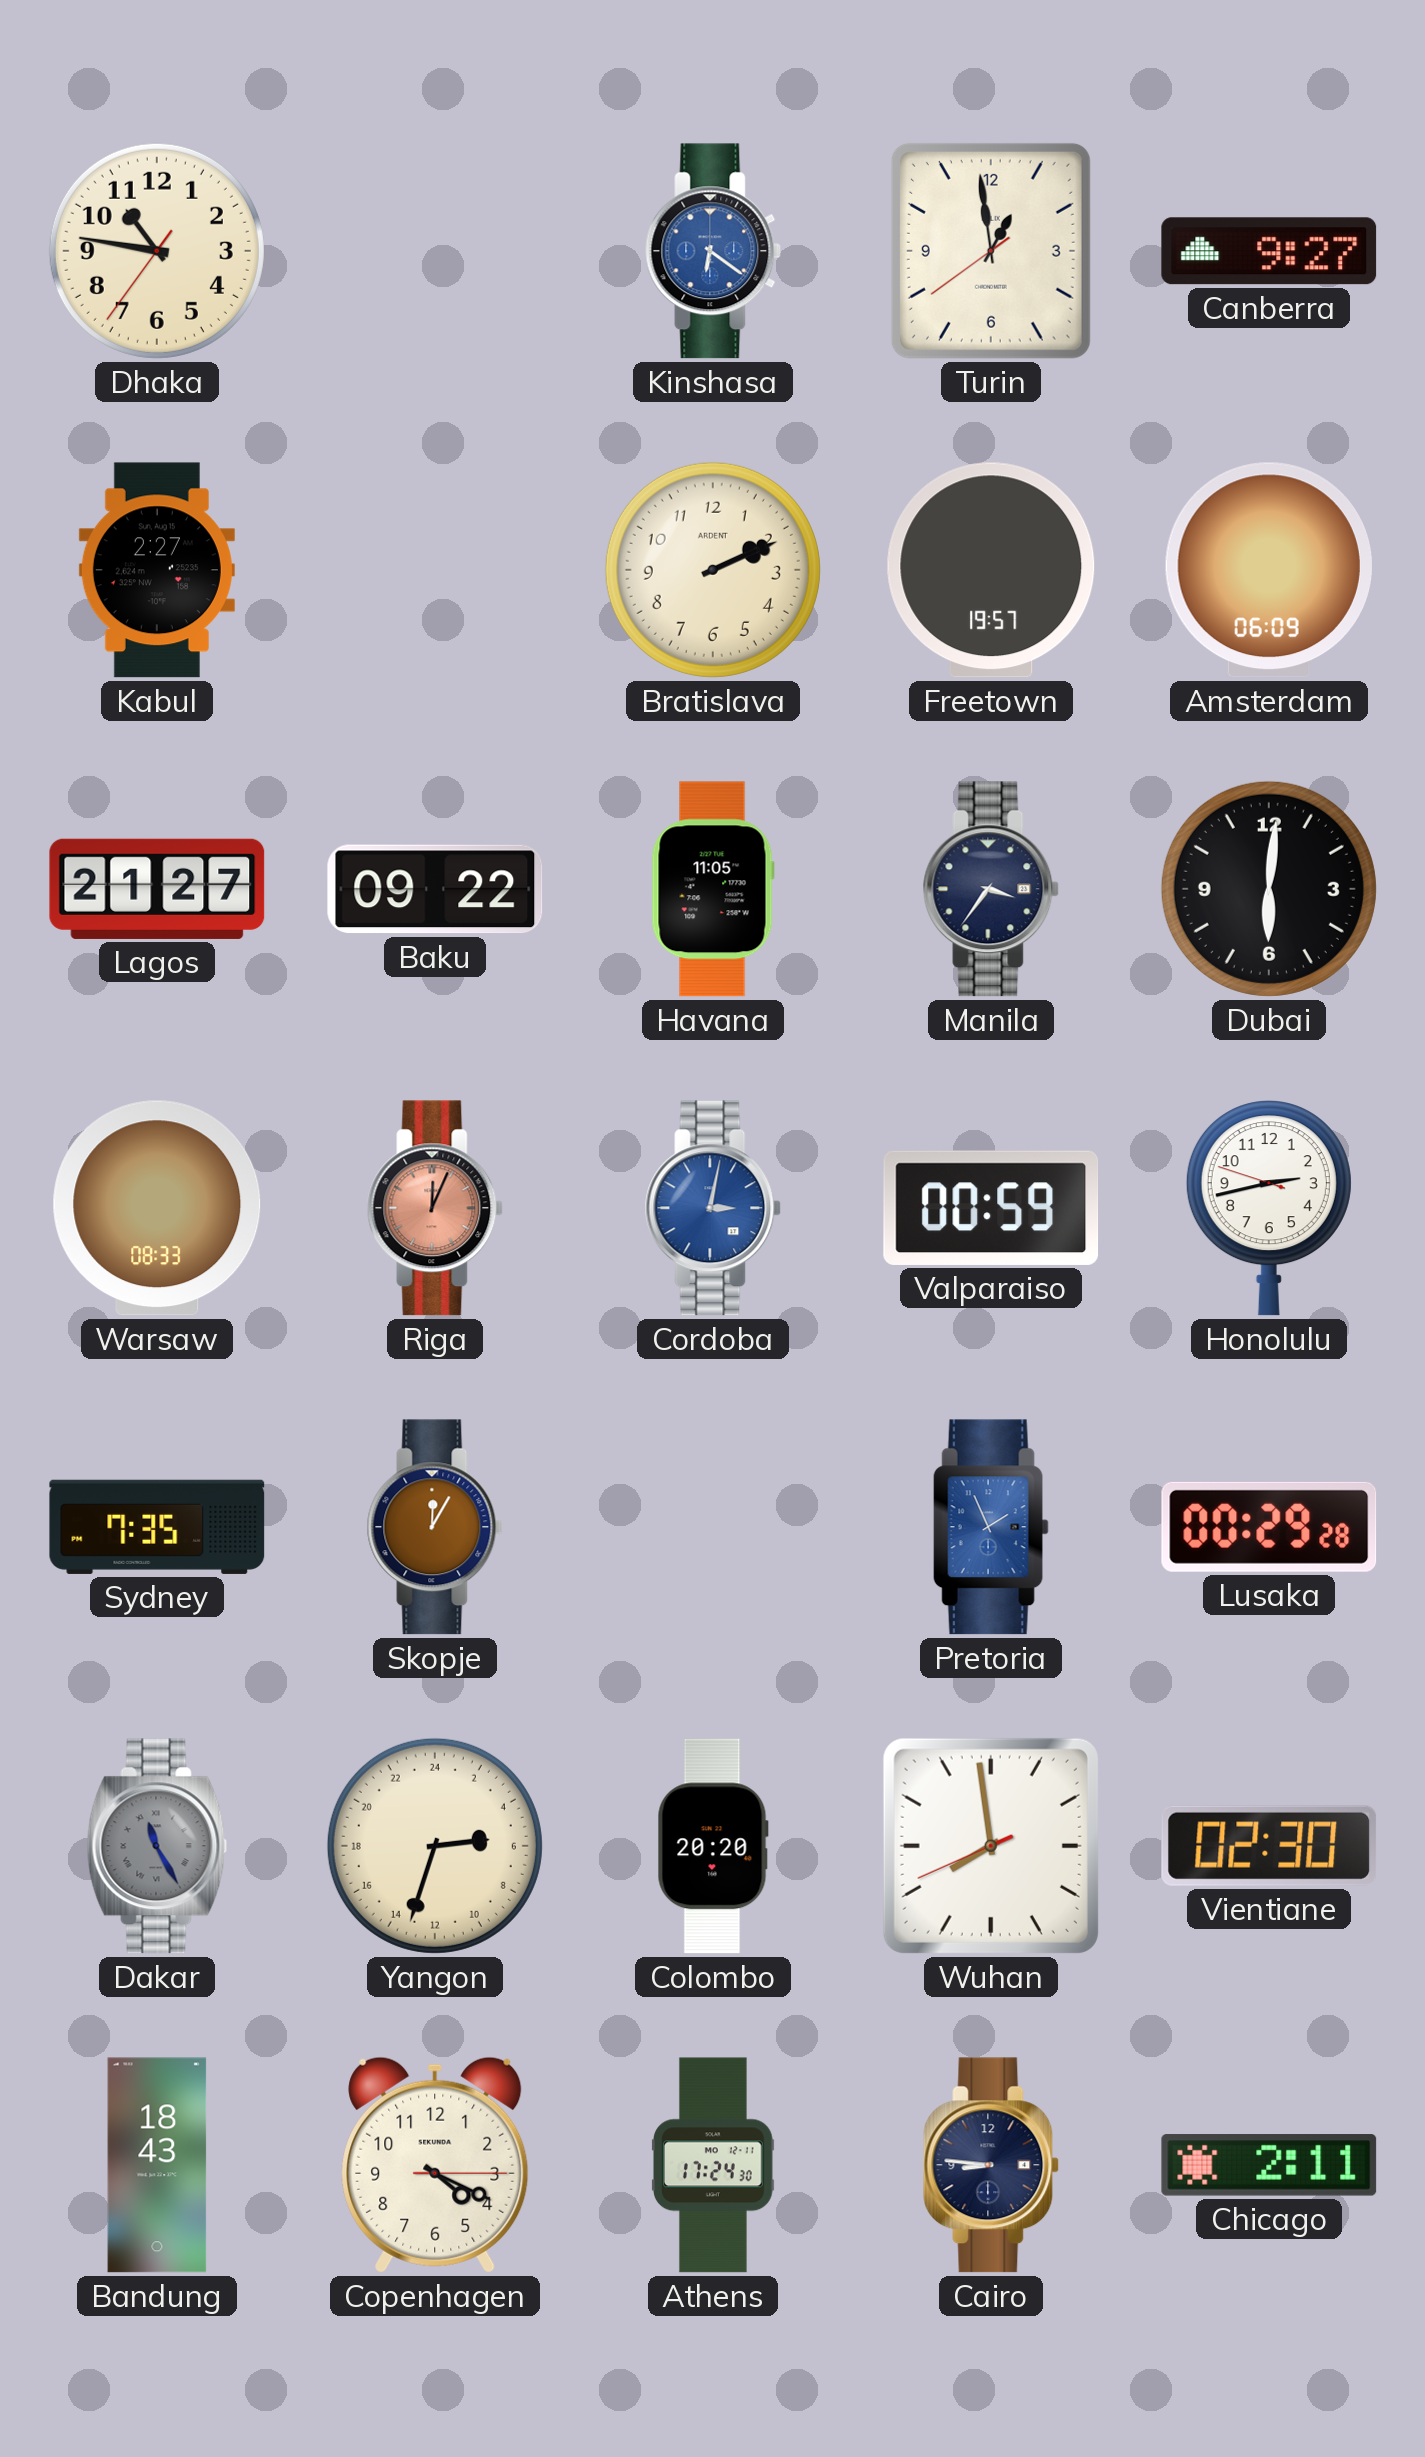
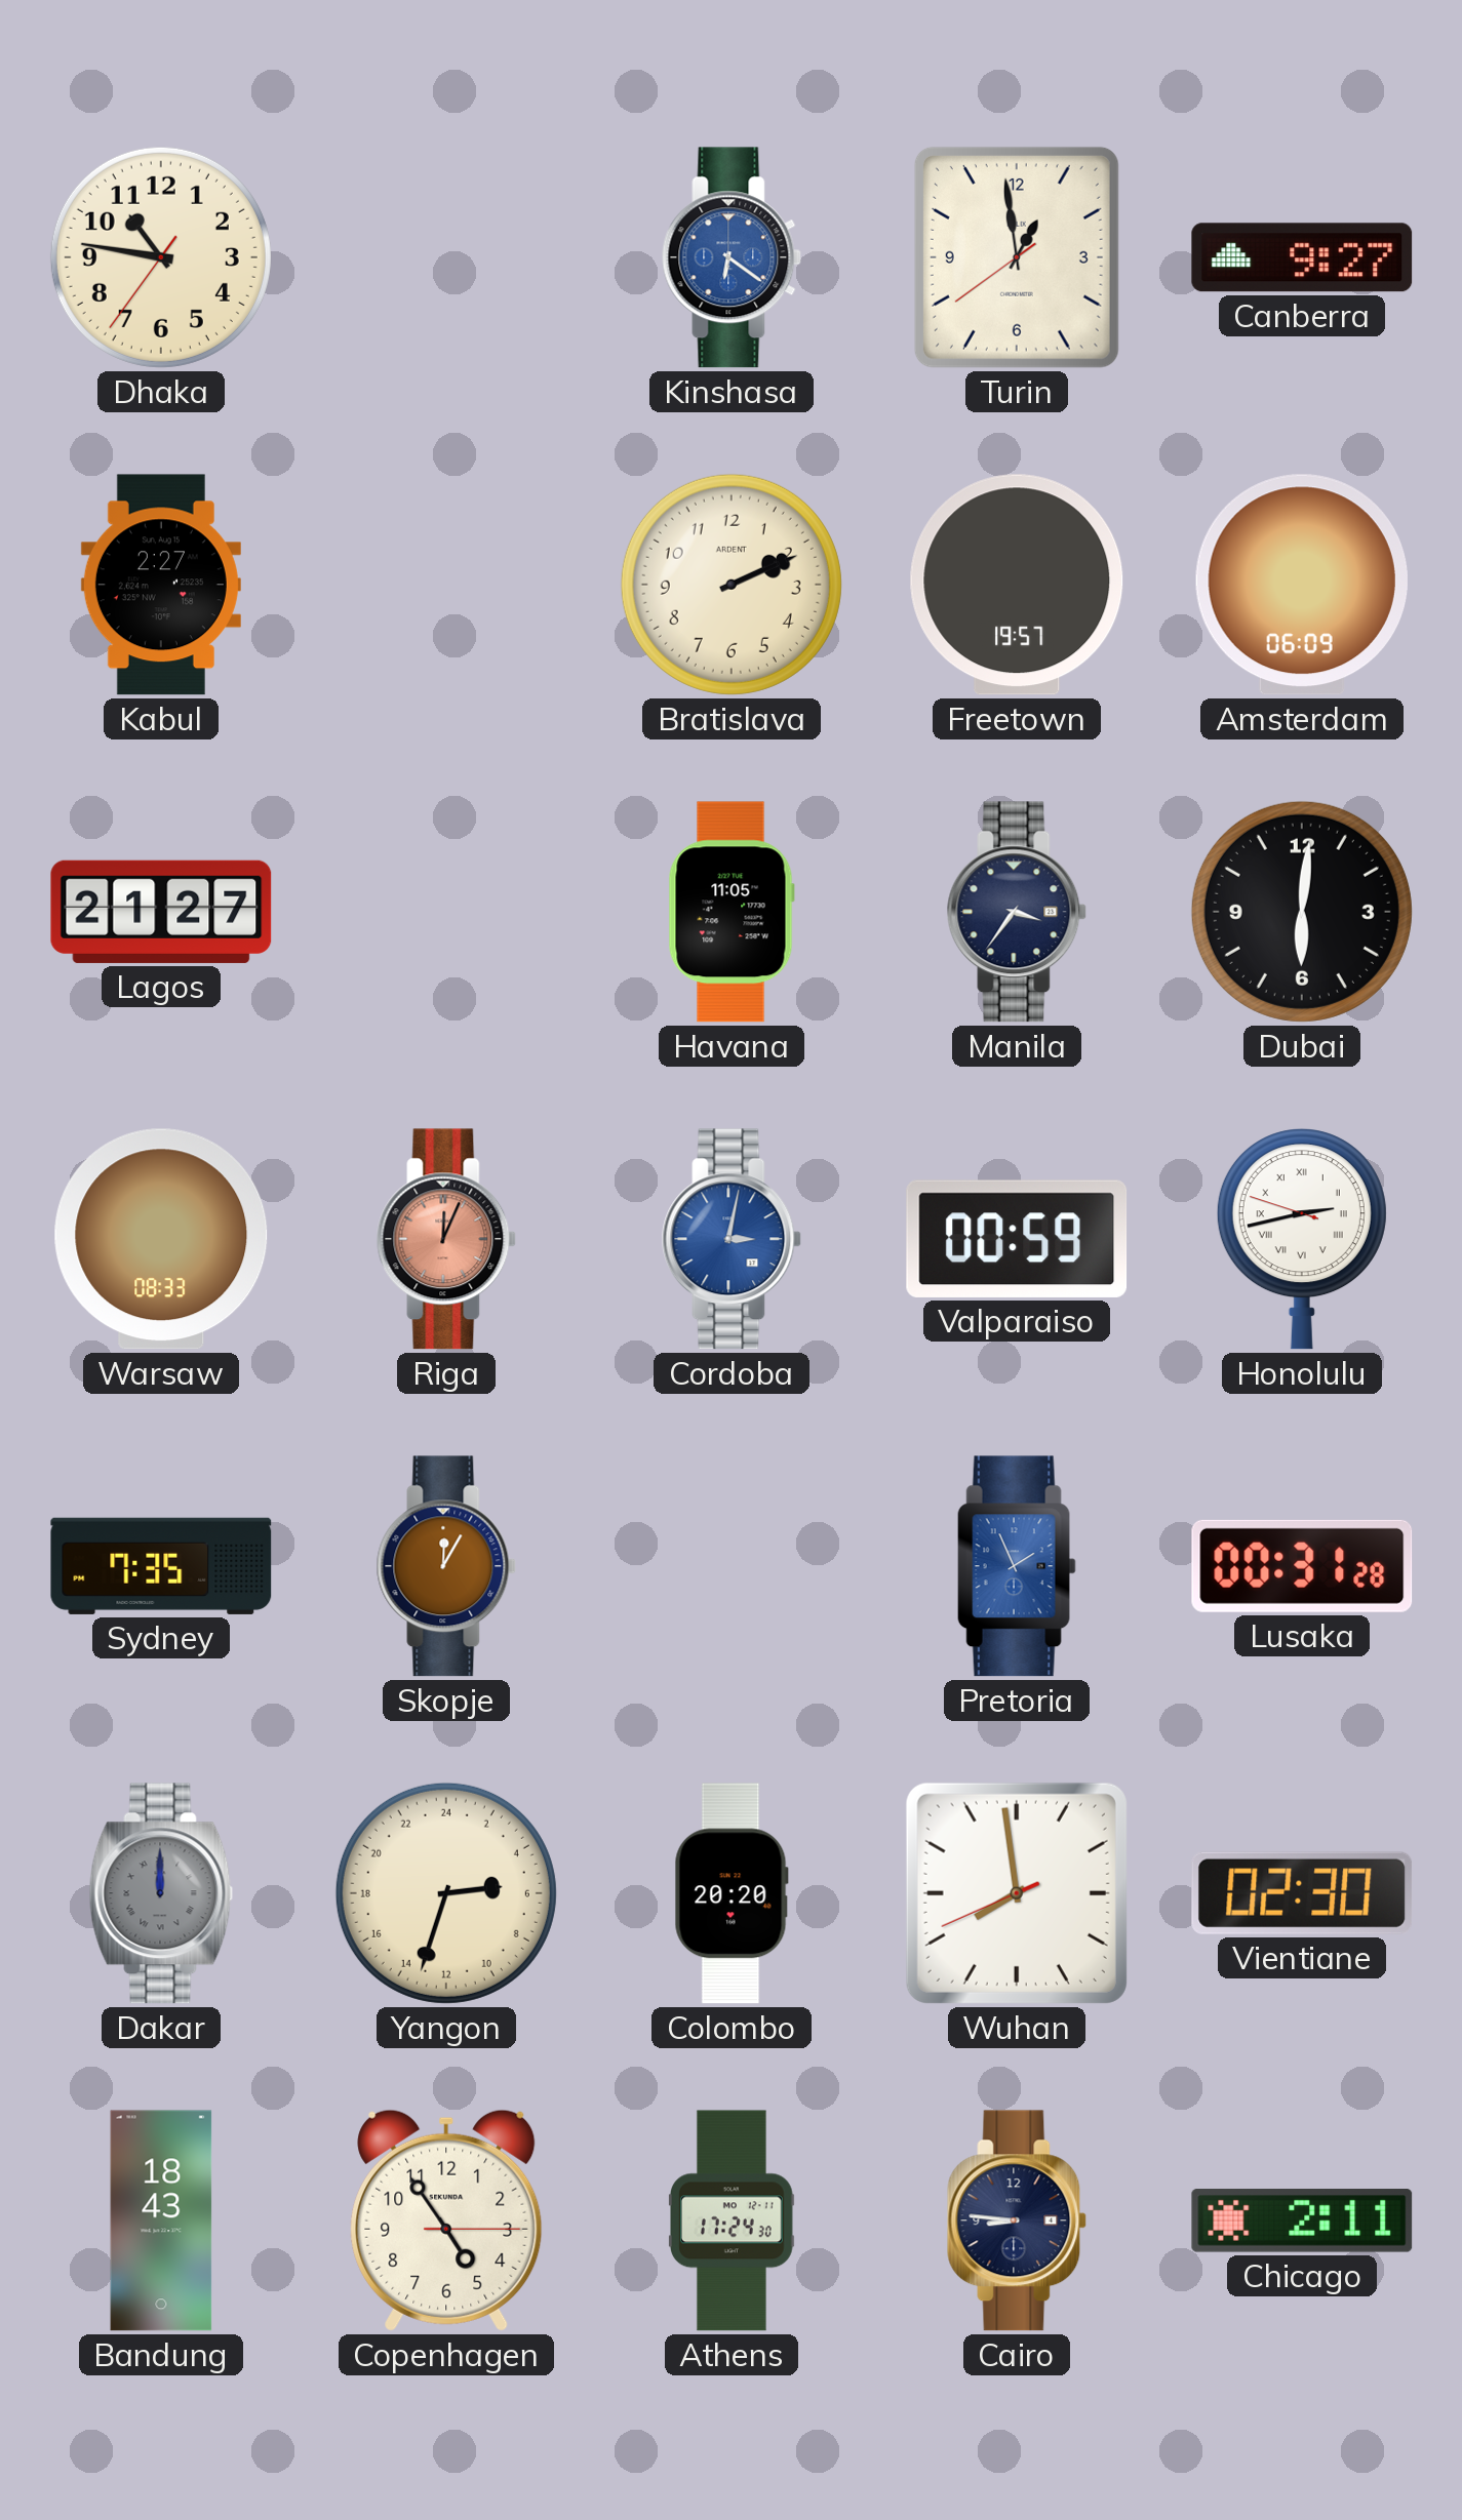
Baku: 09:22 -> none (435, 889)
Honolulu numerals: Arabic -> Roman (1302, 1239)
Lusaka: 00:29 -> 00:31 (1302, 1566)
Dakar: 11:25 -> 12:00 (161, 1893)
Copenhagen: 4:19 -> 4:54 (446, 2221)
